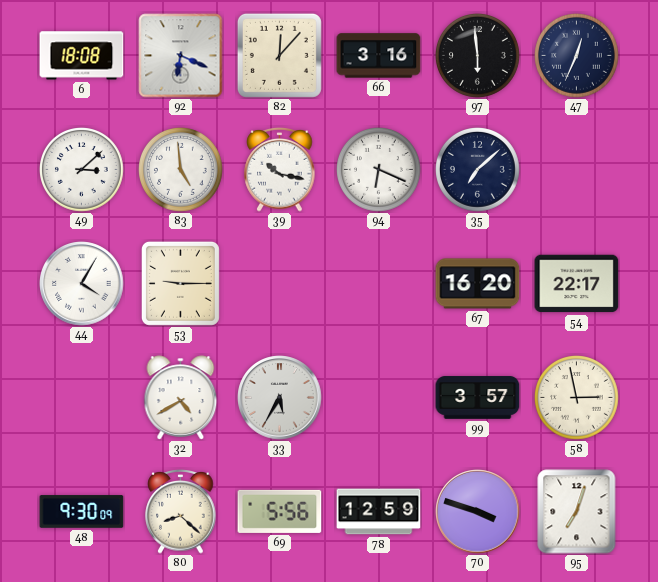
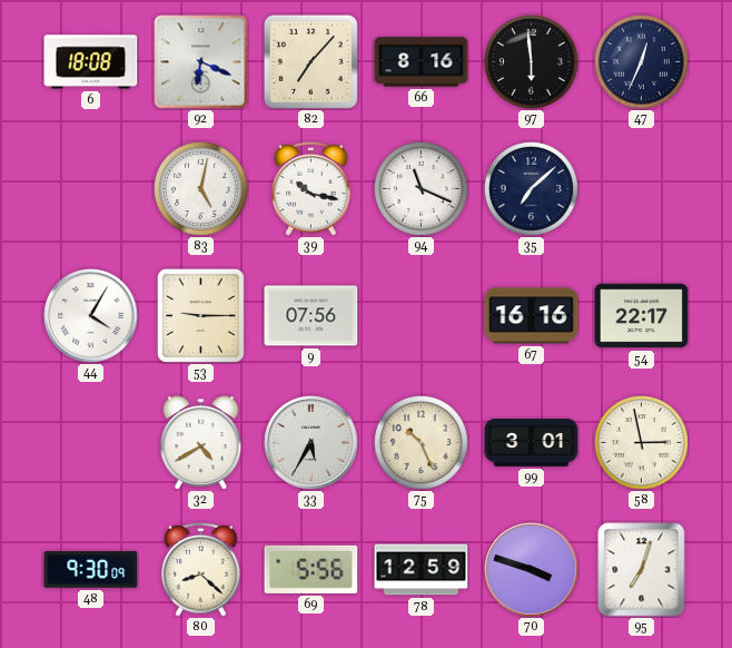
82: 12:07 -> 7:07 (310, 61)
66: 3:16 -> 8:16 (422, 62)
49: 3:08 -> none (82, 170)
83: 4:59 -> 5:02 (201, 189)
94: 6:19 -> 11:19 (422, 189)
9: none -> 07:56 (311, 316)
67: 16:20 -> 16:16 (532, 316)
75: none -> 10:26 (422, 443)
99: 3:57 -> 3:01 (532, 443)
